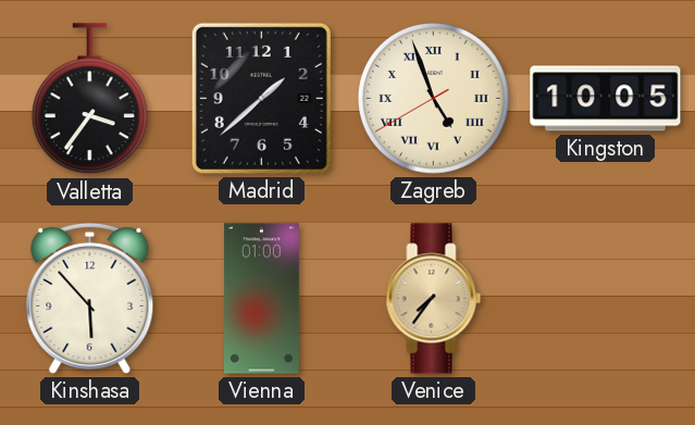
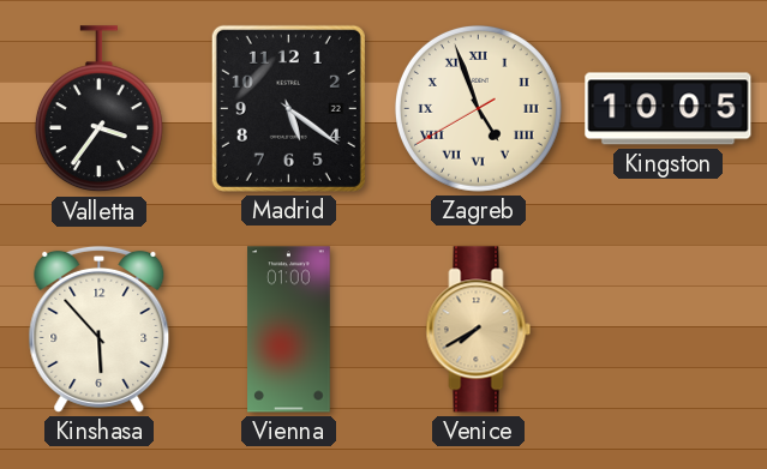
Madrid: 1:38 -> 5:21 (288, 108)
Venice: 7:36 -> 7:40 (479, 330)
